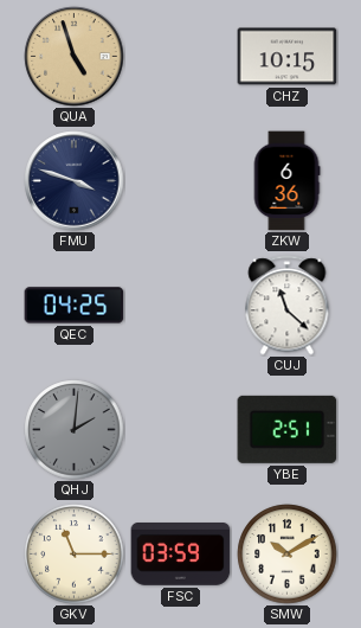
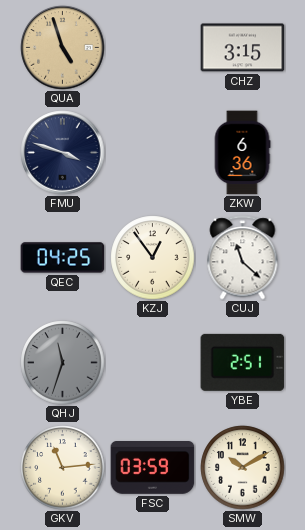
CHZ: 10:15 -> 3:15 (243, 48)
KZJ: none -> 12:54 (153, 258)
QHJ: 2:01 -> 11:33 (63, 363)
GKV: 11:15 -> 11:14 (63, 468)
